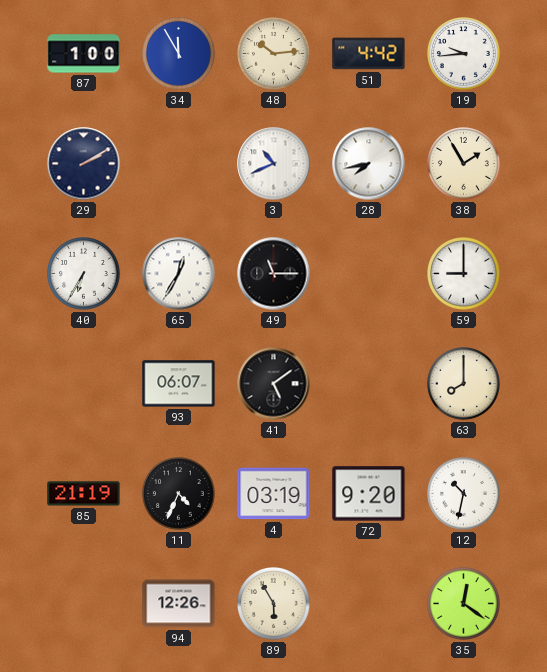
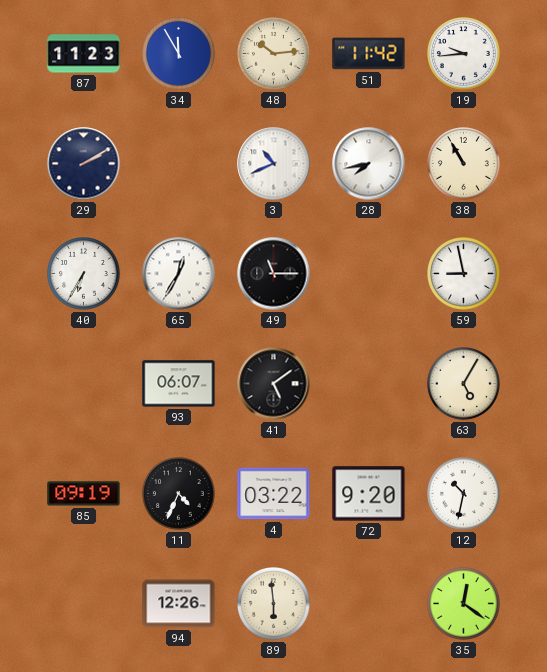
87: 1:00 -> 11:23 (84, 54)
51: 4:42 -> 11:42 (369, 54)
38: 1:55 -> 10:55 (464, 164)
59: 9:00 -> 8:58 (464, 274)
63: 8:00 -> 5:05 (464, 384)
85: 21:19 -> 09:19 (84, 494)
4: 03:19 -> 03:22 (274, 494)
89: 5:55 -> 5:59 (274, 604)
